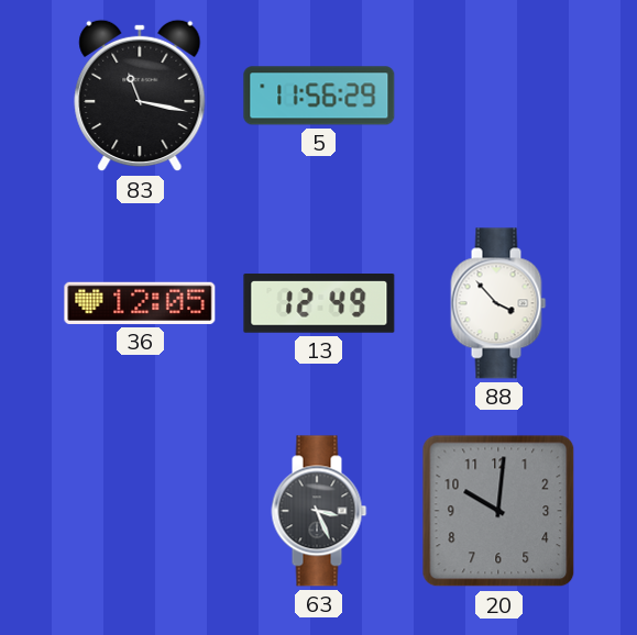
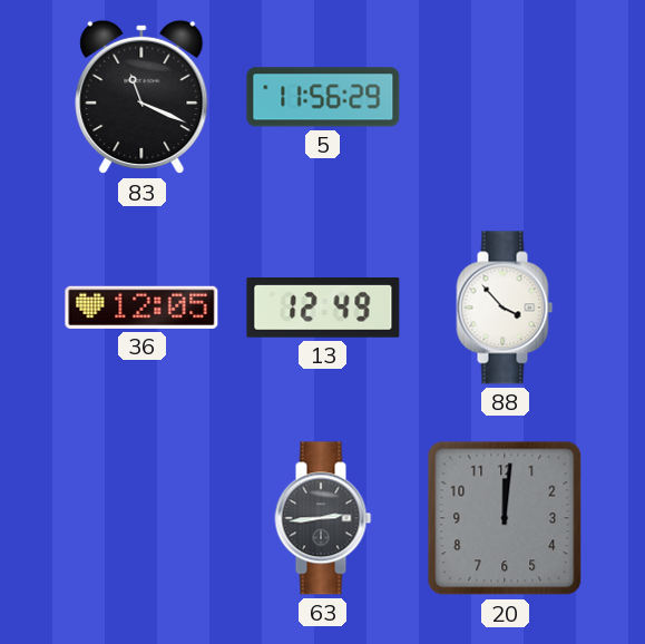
83: 11:17 -> 11:19 (141, 97)
63: 3:26 -> 2:44 (323, 518)
20: 10:01 -> 12:01 (505, 518)
